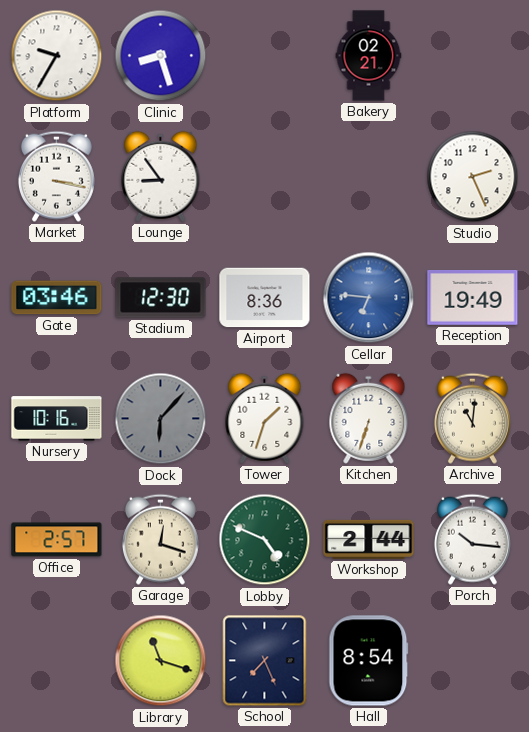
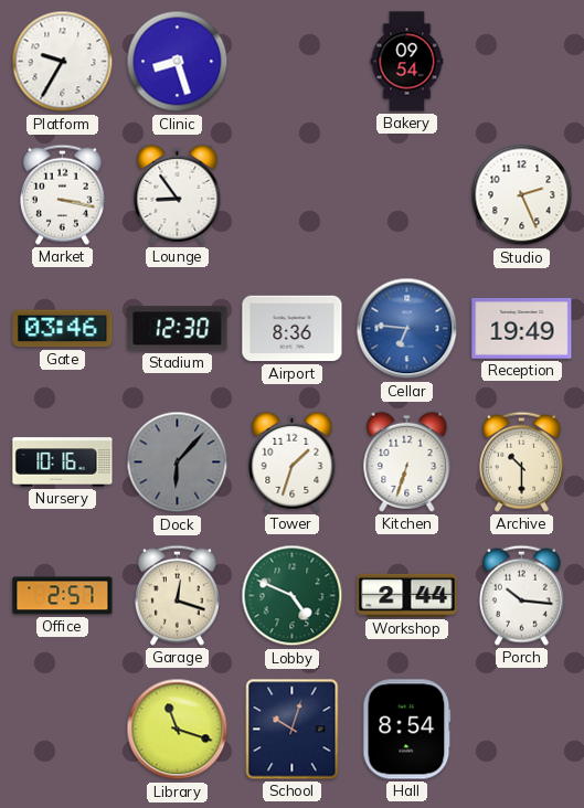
Bakery: 02:21 -> 09:54 (407, 62)
Archive: 11:01 -> 10:30 (521, 461)
School: 7:26 -> 10:03 (293, 730)
